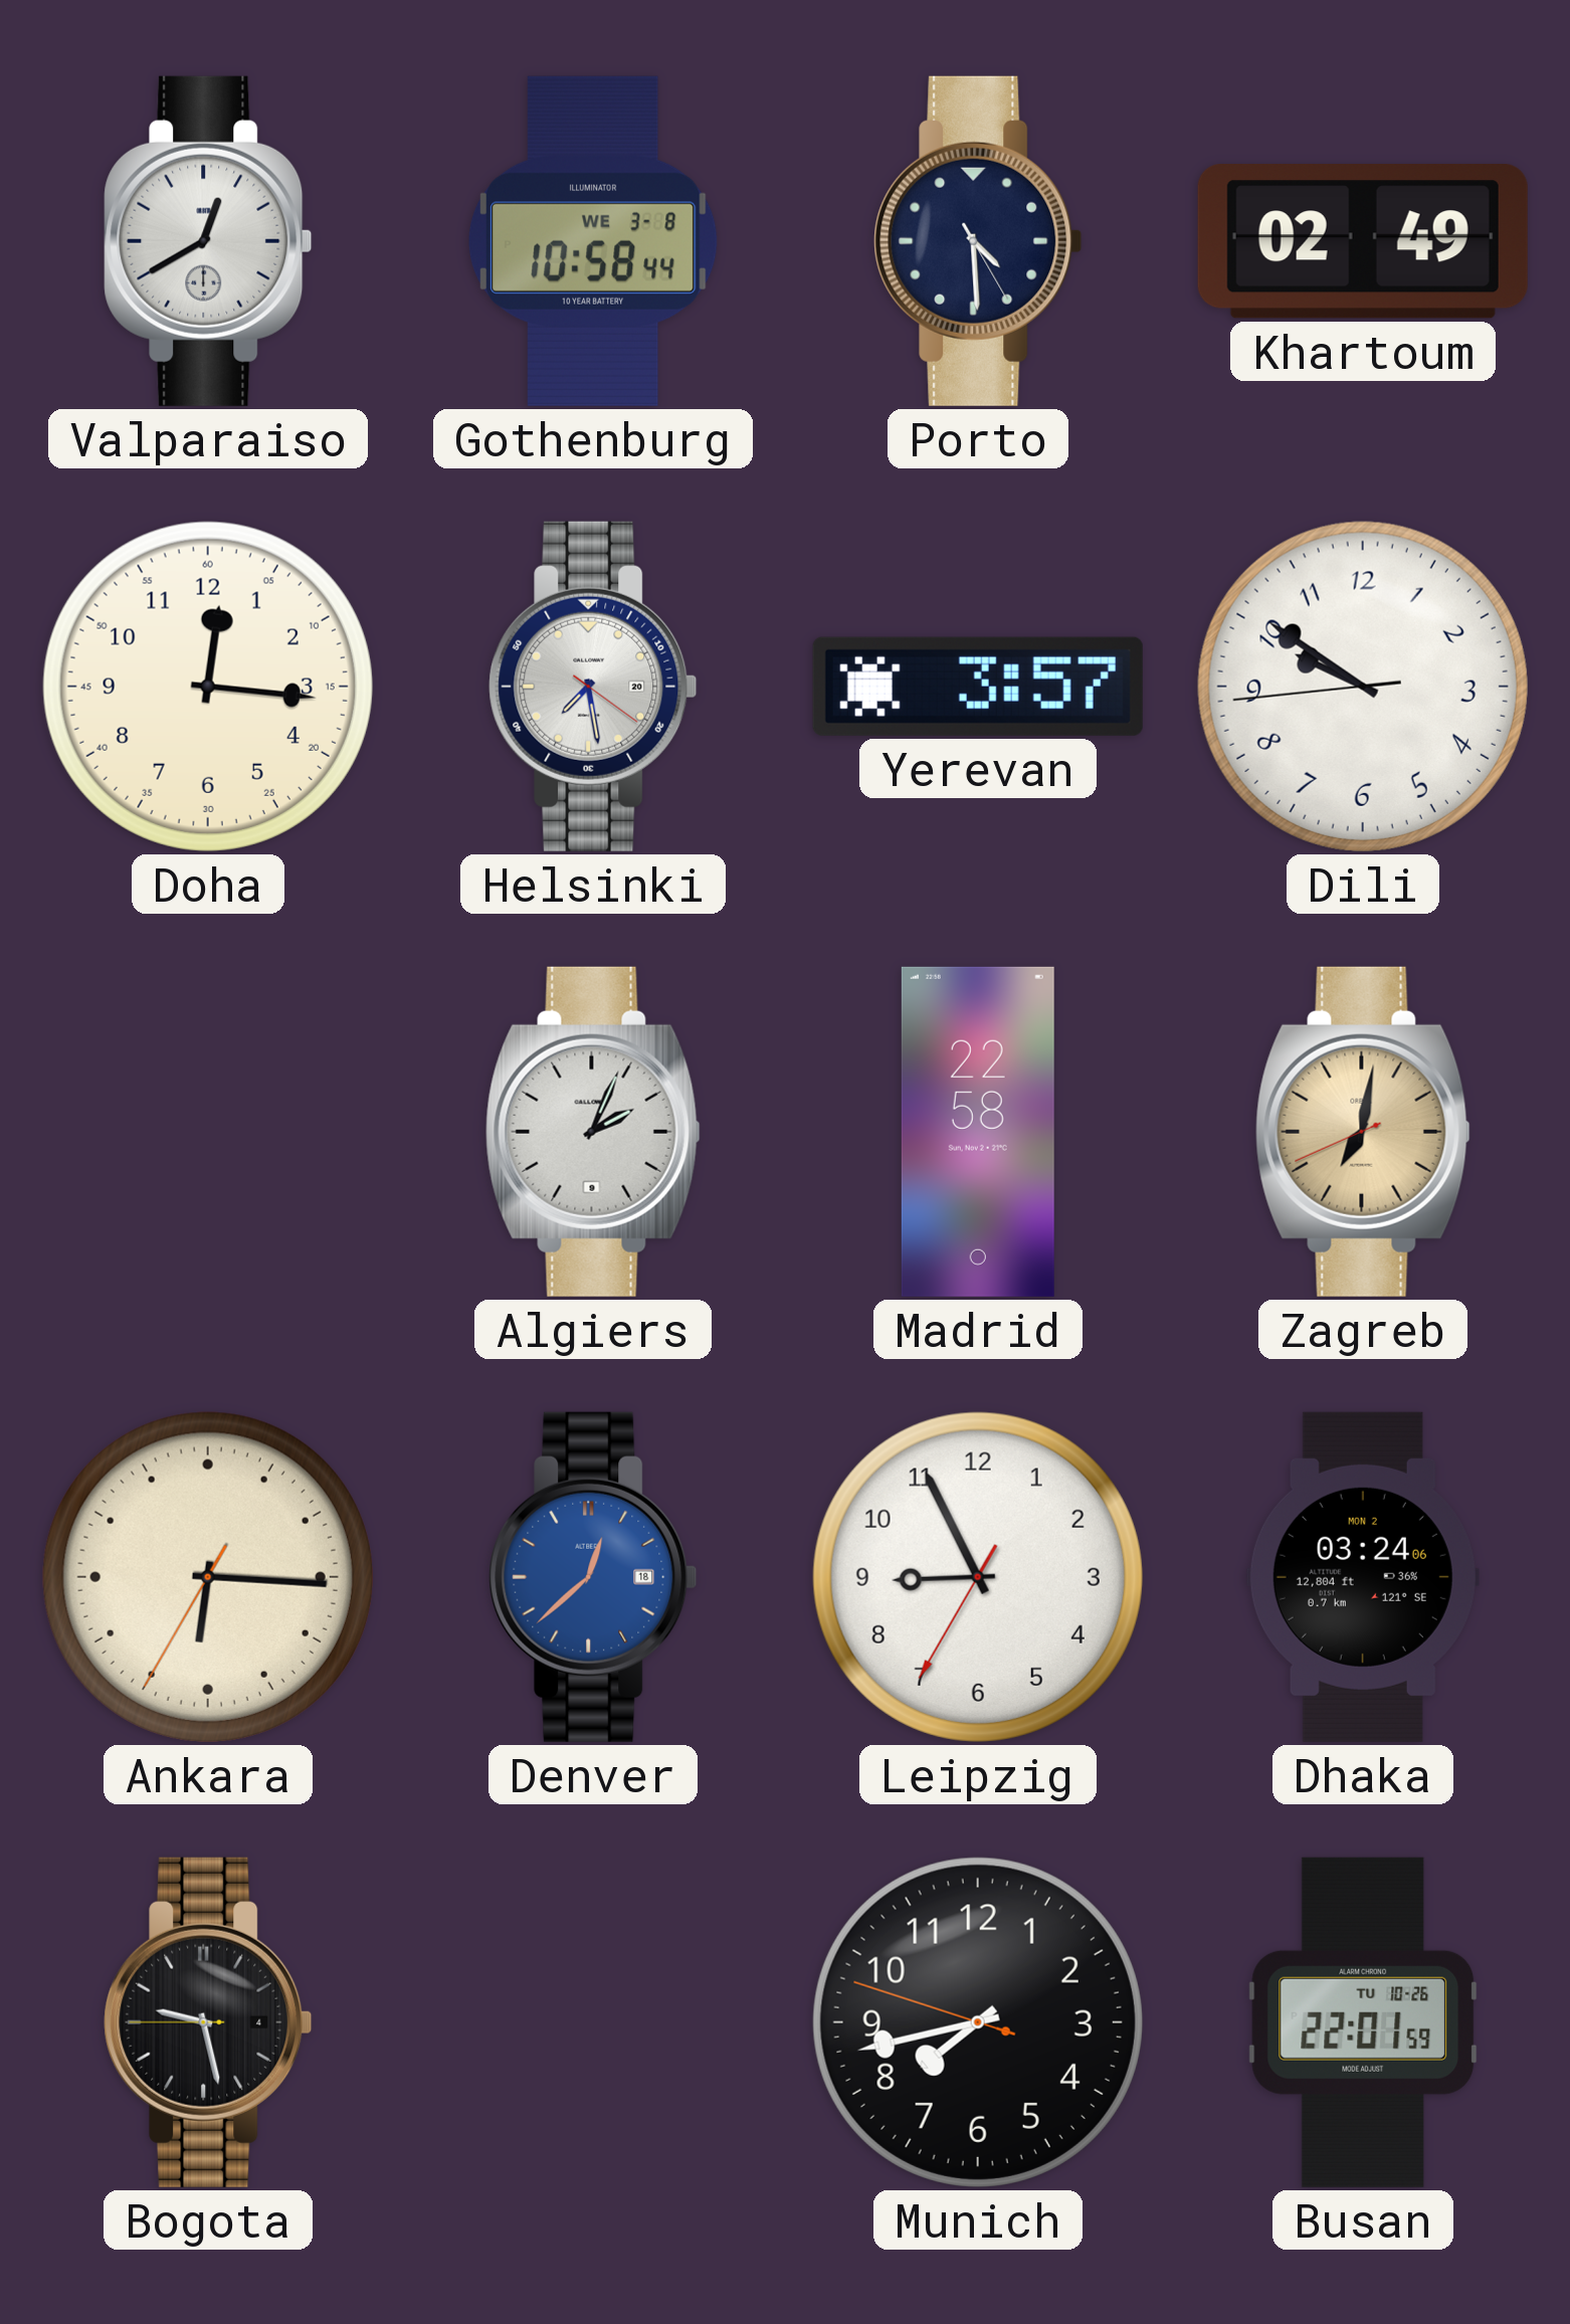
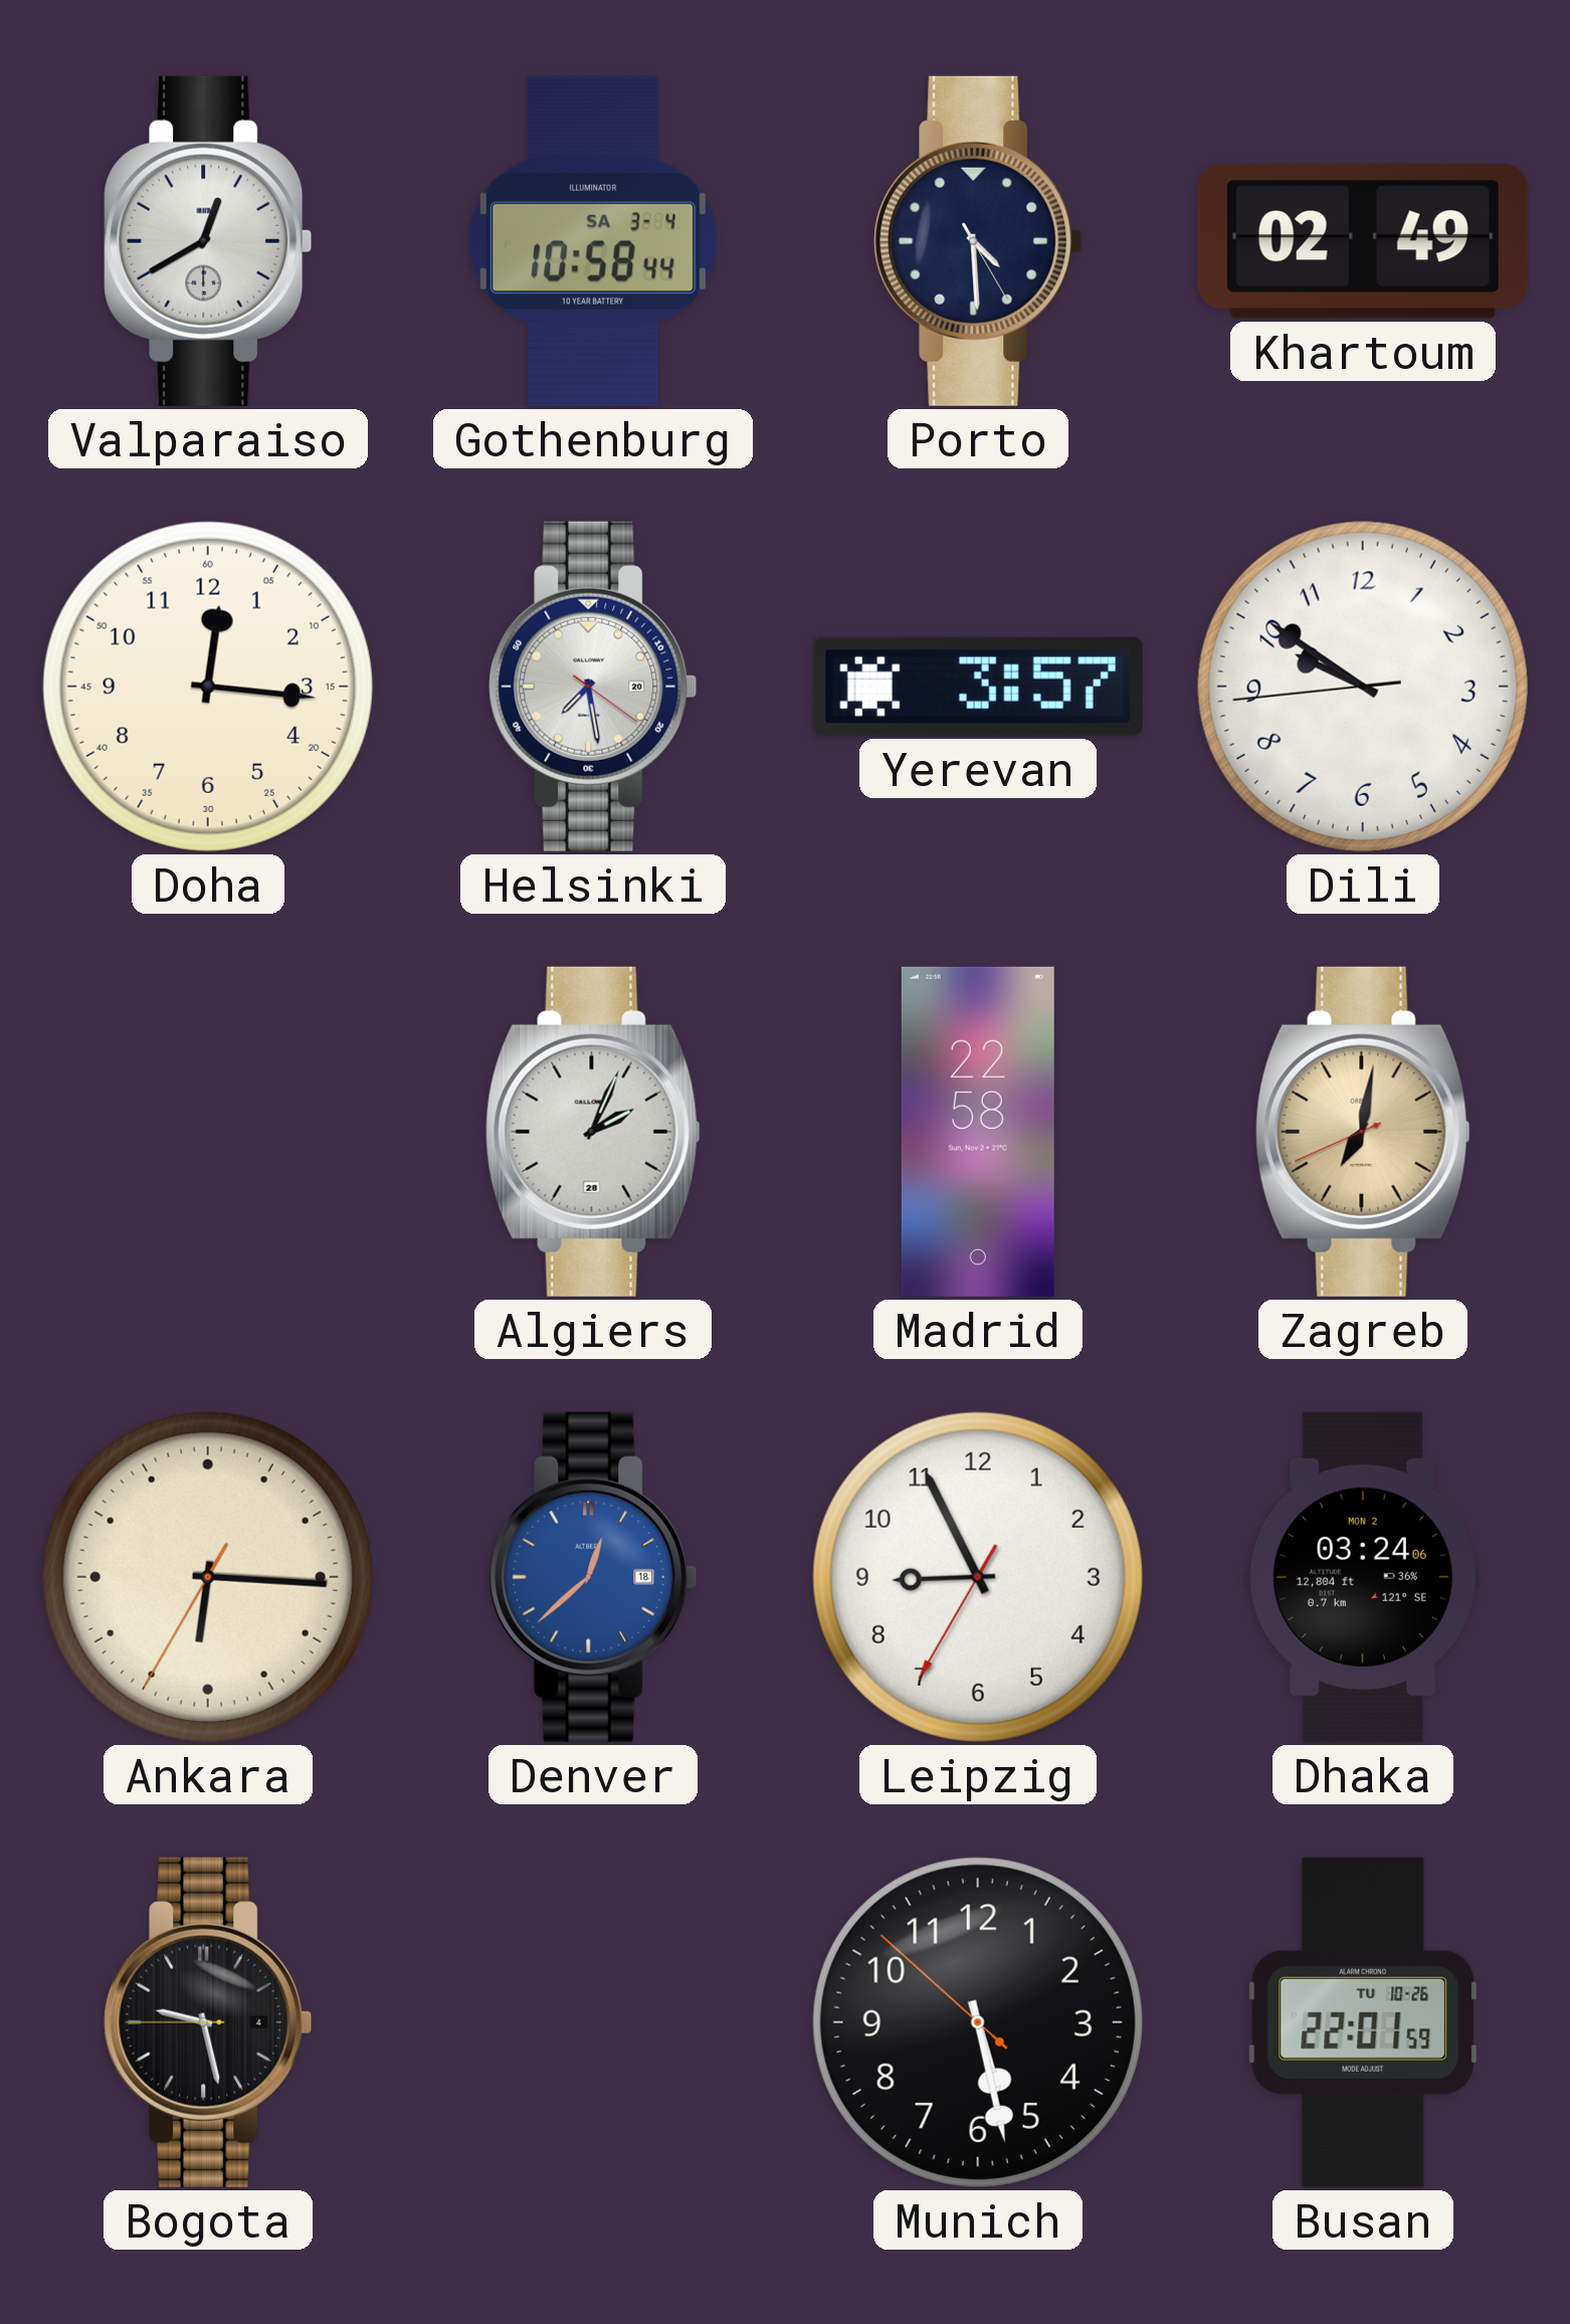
Gothenburg date: WE 3-8 -> SA 3-4 (594, 241)
Algiers date: 9 -> 28 (593, 1132)
Munich: 7:42 -> 5:27 (978, 2022)
